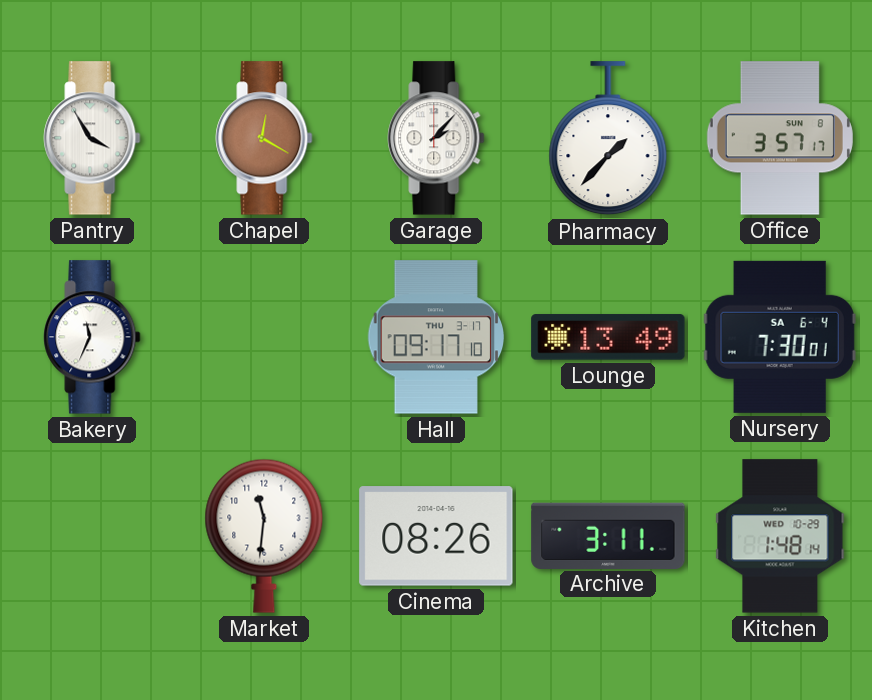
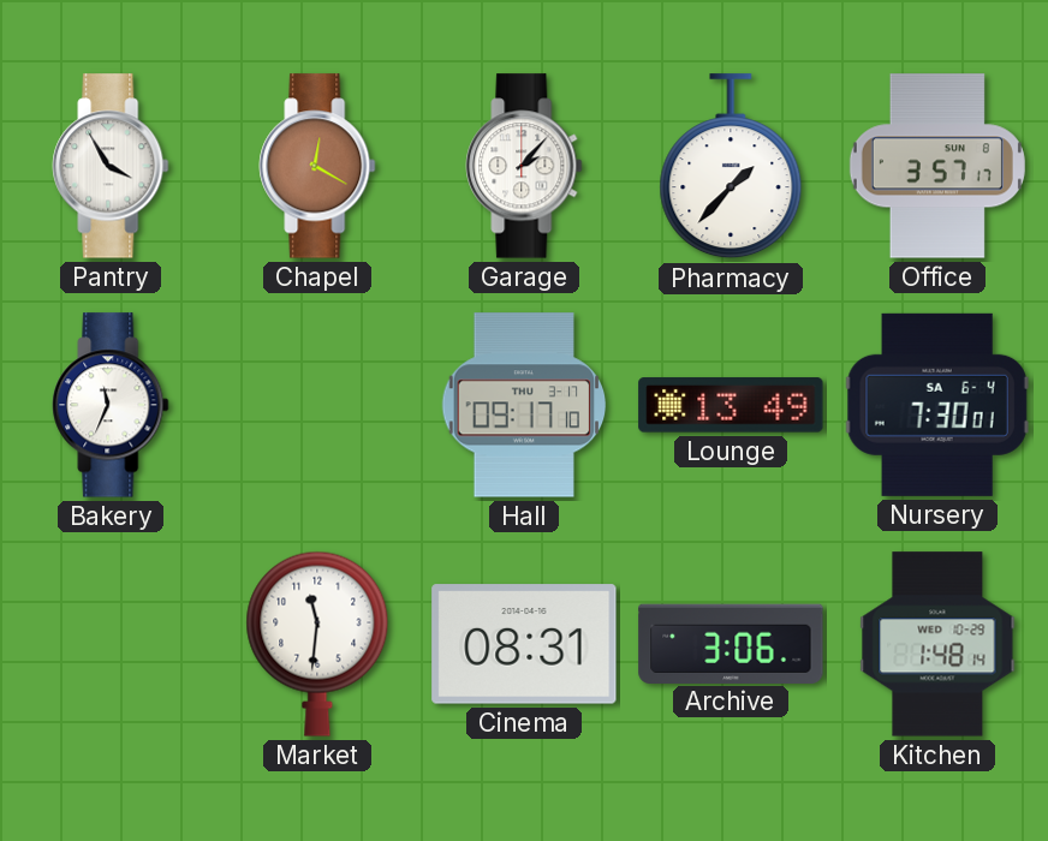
Cinema: 08:26 -> 08:31 (524, 644)
Archive: 3:11 -> 3:06 (731, 643)
